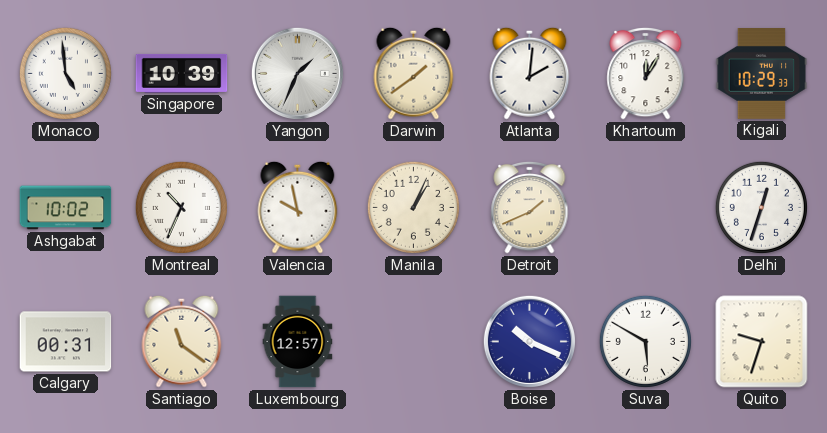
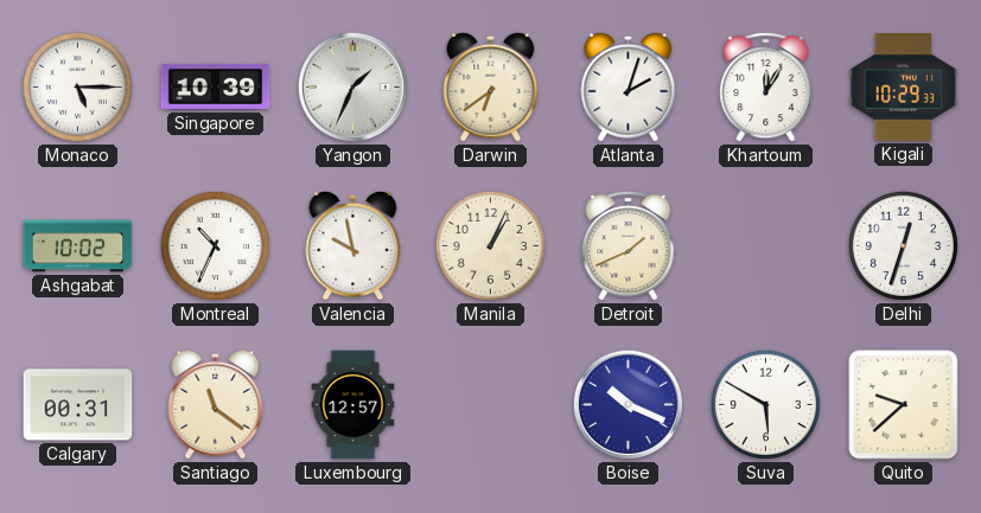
Monaco: 4:59 -> 5:15 (77, 86)
Darwin: 1:39 -> 6:39 (491, 86)
Atlanta: 2:01 -> 2:03 (629, 86)
Quito: 9:33 -> 9:38 (904, 405)
